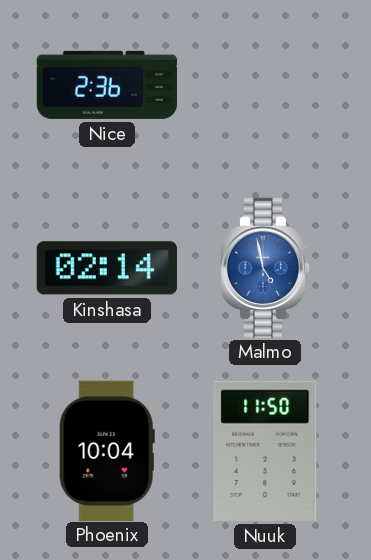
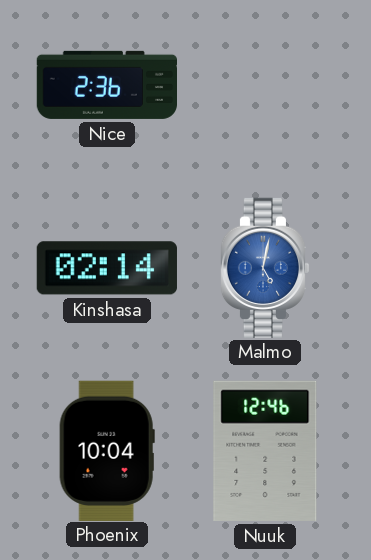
Malmo: 4:58 -> 5:02 (265, 267)
Nuuk: 11:50 -> 12:46 (265, 451)
